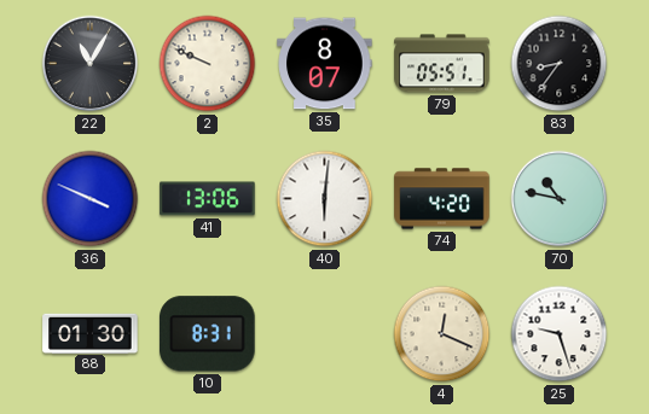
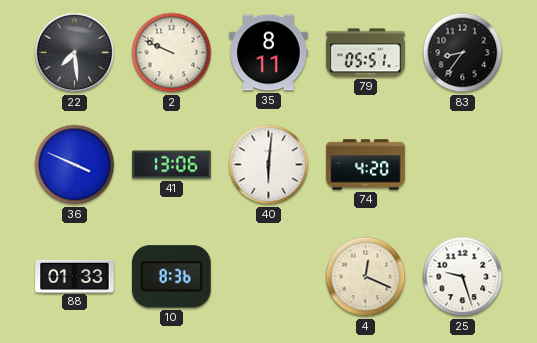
22: 11:05 -> 7:29 (75, 53)
35: 8:07 -> 8:11 (269, 53)
70: 10:47 -> none (560, 199)
88: 01:30 -> 01:33 (75, 276)
10: 8:31 -> 8:36 (172, 277)
